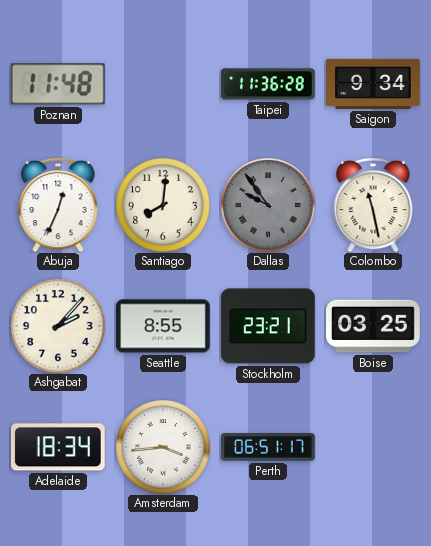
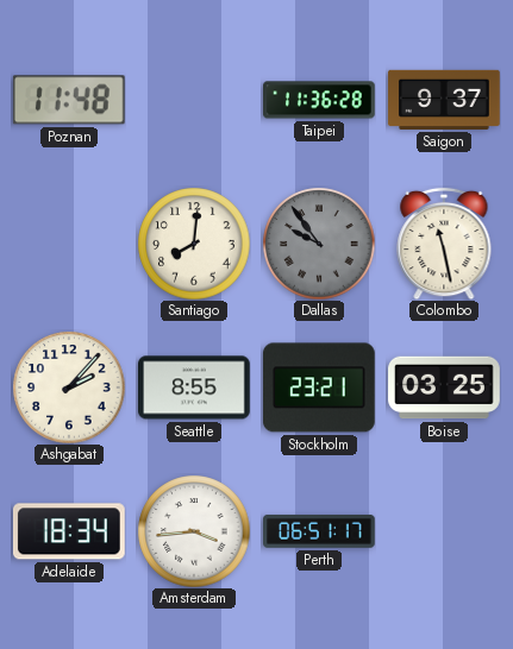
Saigon: 9:34 -> 9:37 (445, 100)
Abuja: 12:34 -> none (58, 205)
